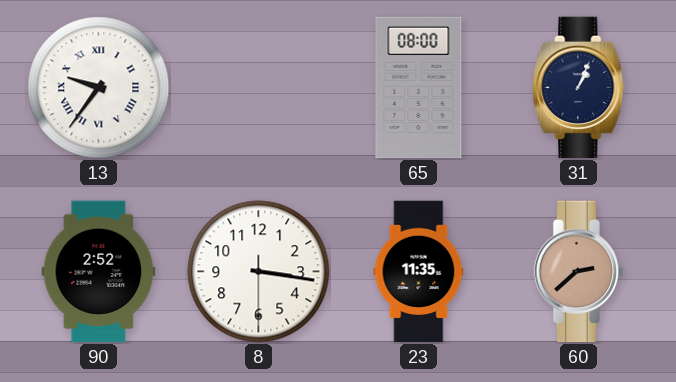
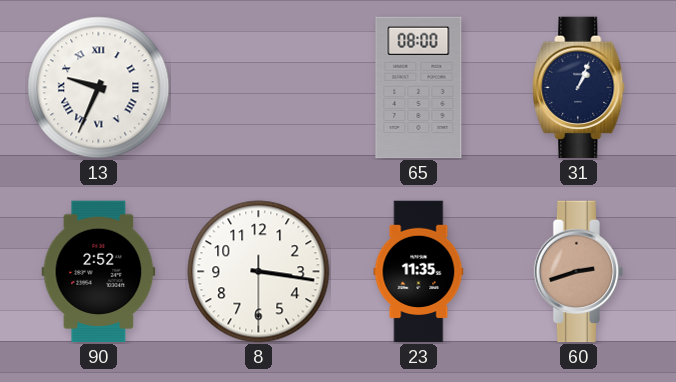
13: 9:36 -> 9:34 (99, 88)
60: 2:38 -> 2:42 (579, 272)
